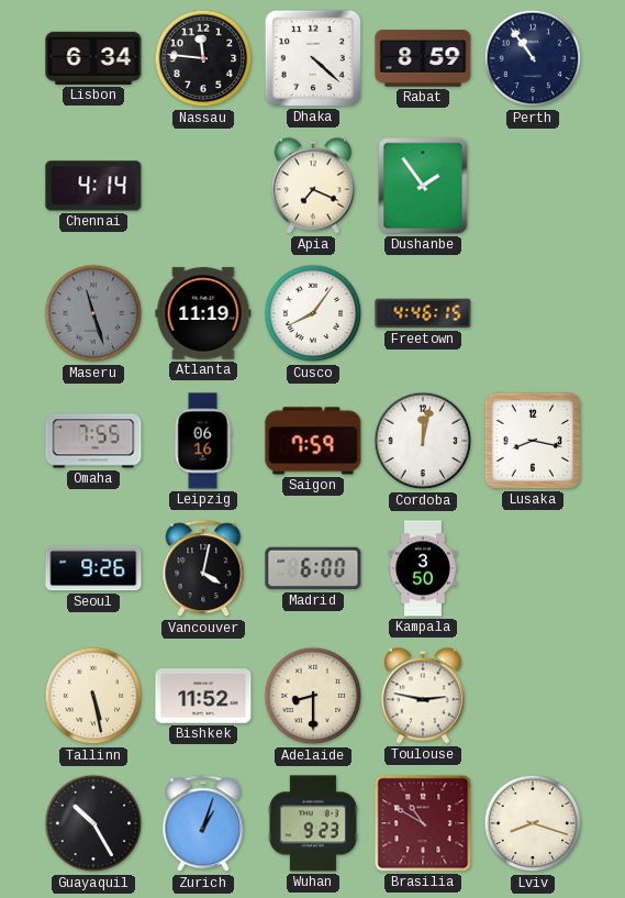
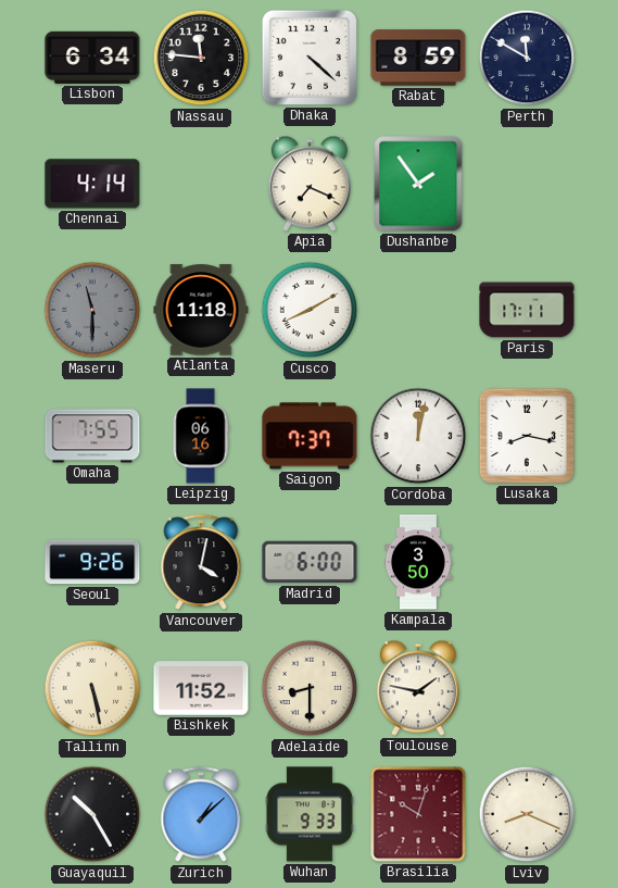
Perth: 10:54 -> 11:50 (527, 58)
Maseru: 11:27 -> 11:30 (92, 310)
Atlanta: 11:19 -> 11:18 (201, 310)
Cusco: 8:06 -> 8:10 (310, 310)
Freetown: 4:46 -> none (423, 313)
Paris: none -> 17:11 (527, 310)
Saigon: 7:59 -> 7:37 (310, 436)
Toulouse: 2:47 -> 1:47 (418, 688)
Zurich: 1:03 -> 1:08 (201, 815)
Wuhan: 9:23 -> 9:33 (310, 814)
Brasilia: 10:50 -> 10:03 (418, 814)
Lviv: 8:18 -> 8:19 (527, 814)
